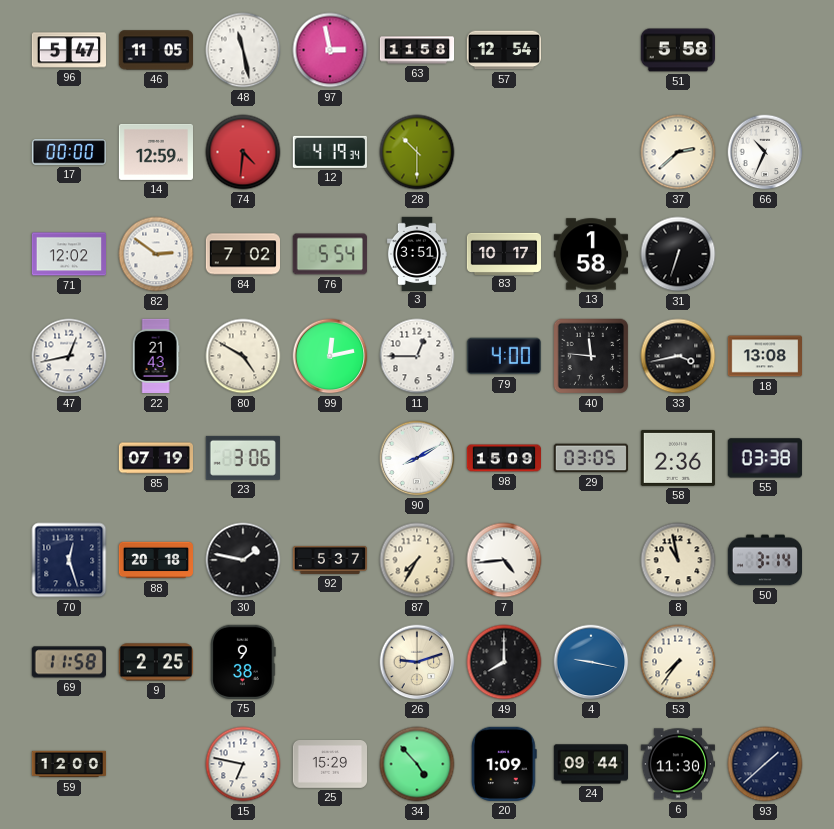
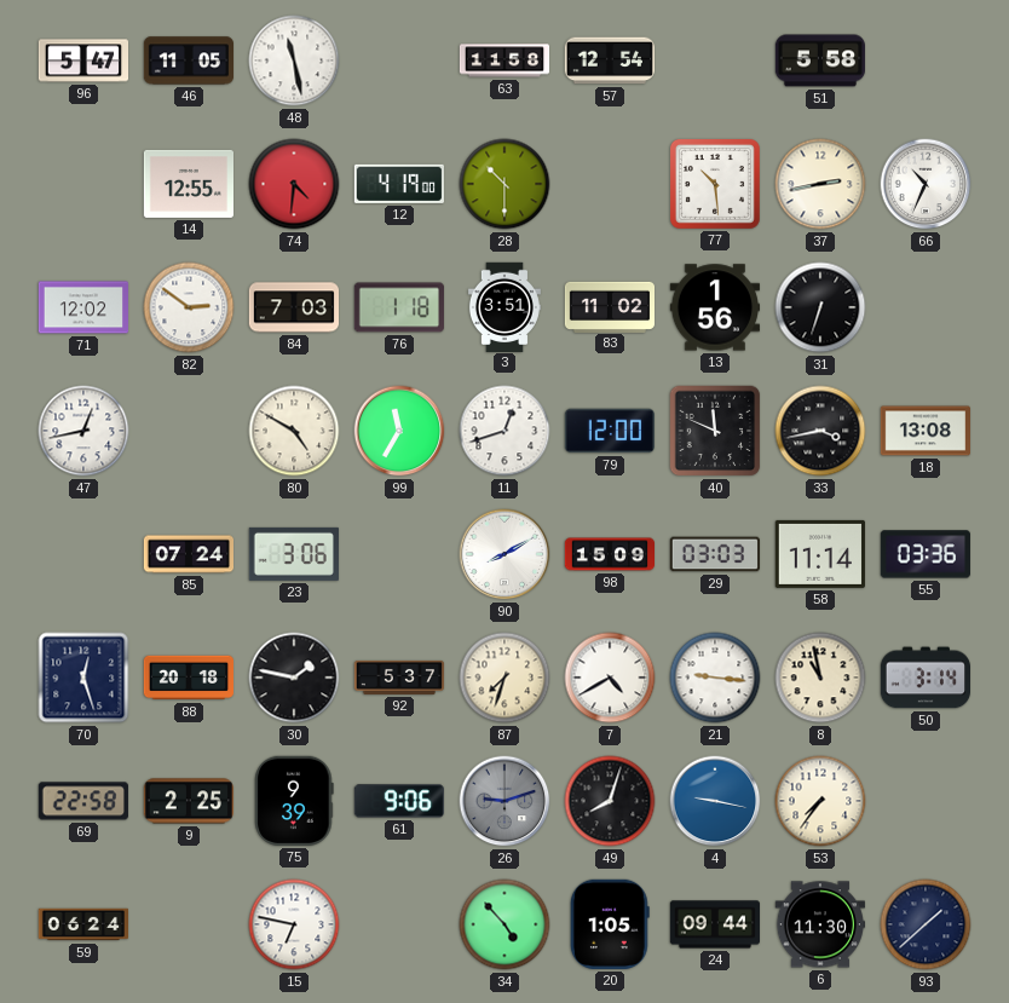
97: 2:58 -> none (330, 50)
17: 00:00 -> none (68, 152)
14: 12:59 -> 12:55 (188, 184)
12: 4:19:34 -> 4:19:00 (399, 184)
77: none -> 10:29 (715, 184)
37: 2:38 -> 2:43 (820, 184)
84: 7:02 -> 7:03 (293, 307)
76: 5:54 -> 1:18 (399, 307)
83: 10:17 -> 11:02 (609, 306)
13: 1:58 -> 1:56 (714, 307)
22: 21:43 -> none (156, 356)
99: 12:13 -> 11:35 (399, 431)
11: 12:45 -> 12:42 (504, 431)
79: 4:00 -> 12:00 (610, 431)
40: 11:46 -> 11:49 (715, 431)
85: 07:19 -> 07:24 (188, 554)
29: 03:05 -> 03:03 (714, 554)
58: 2:36 -> 11:14 (820, 554)
55: 03:38 -> 03:36 (926, 554)
87: 7:35 -> 7:33 (504, 678)
7: 4:44 -> 4:40 (610, 678)
21: none -> 9:16 (715, 678)
69: 11:58 -> 22:58 (83, 801)
75: 9:38 -> 9:39 (294, 801)
61: none -> 9:06 (399, 801)
26 dial: cream -> grey (504, 801)
49: 8:00 -> 8:03 (610, 801)
59: 12:00 -> 06:24 (82, 924)
25: 15:29 -> none (329, 765)
20: 1:09 -> 1:05 (610, 924)
